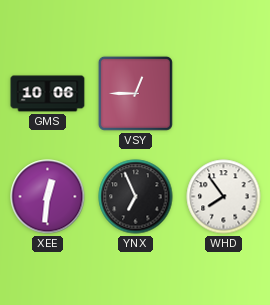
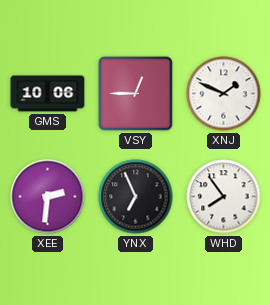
XNJ: none -> 1:49 (224, 94)
XEE: 12:31 -> 2:31 (48, 197)
